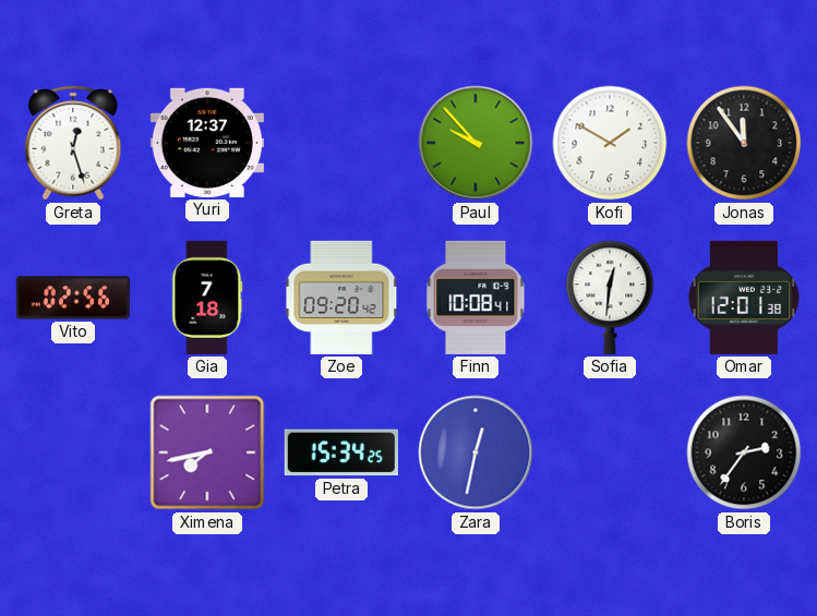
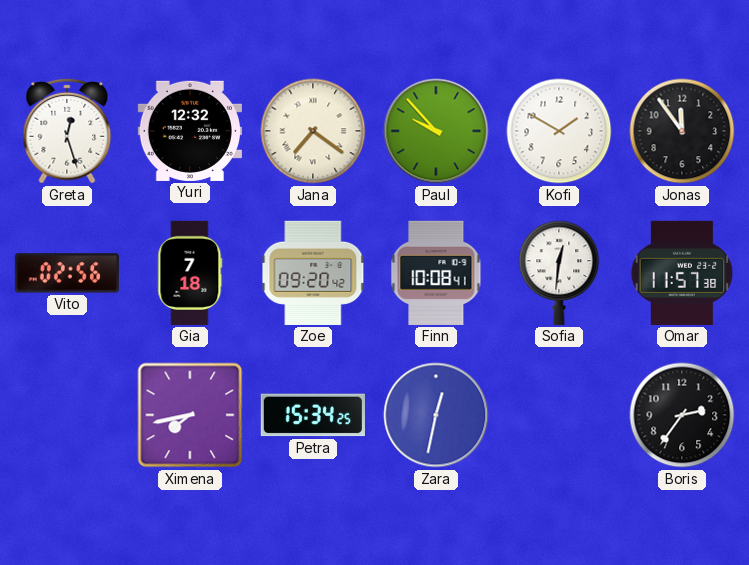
Yuri: 12:37 -> 12:32 (190, 131)
Jana: none -> 7:21 (313, 131)
Omar: 12:01 -> 11:57 (682, 273)
